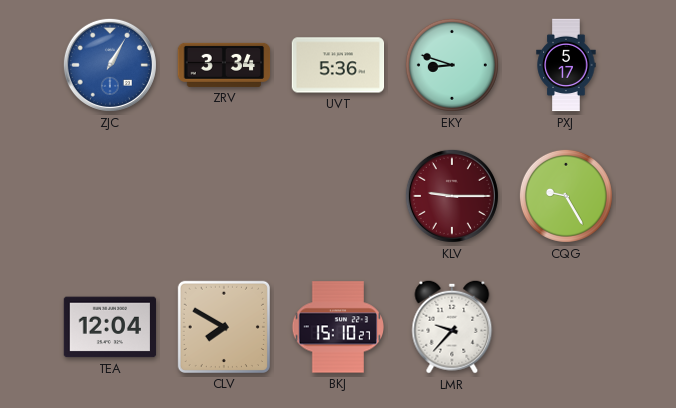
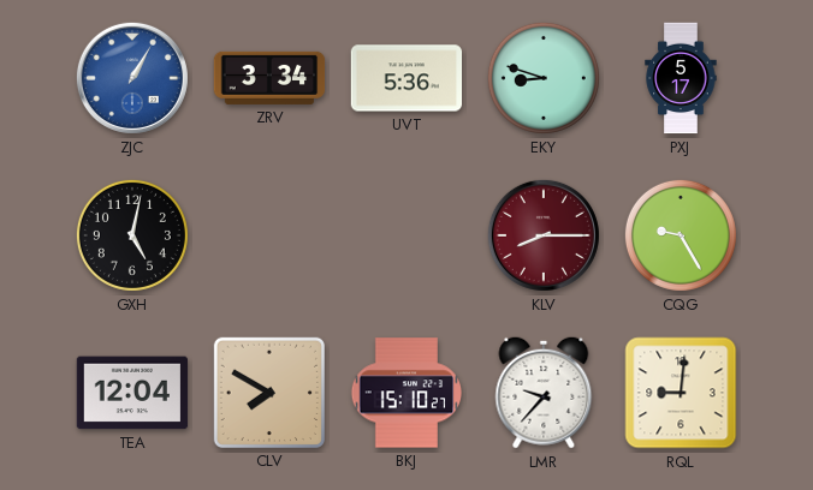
GXH: none -> 5:02 (132, 235)
KLV: 9:15 -> 8:15 (544, 235)
RQL: none -> 9:01 (681, 393)
